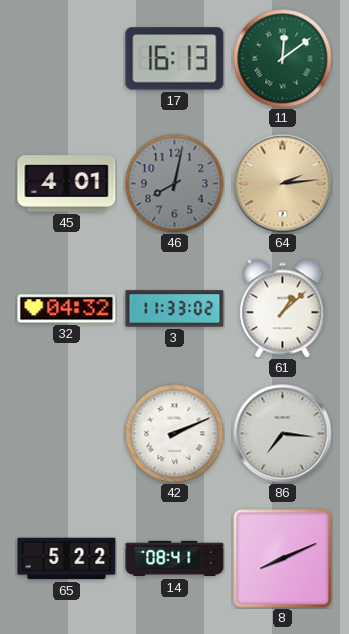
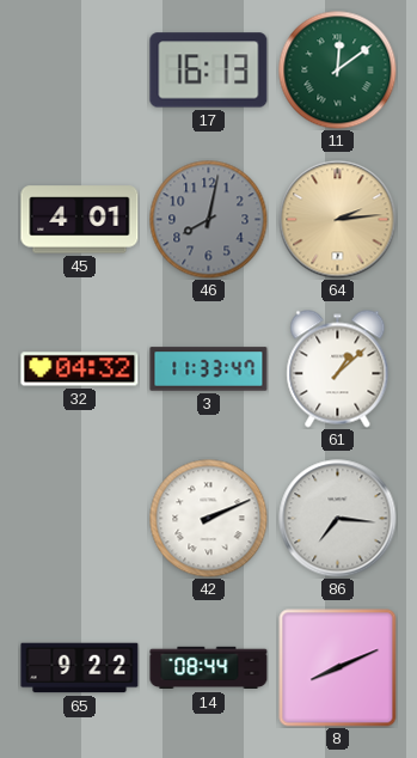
3: 11:33:02 -> 11:33:47 (209, 369)
65: 5:22 -> 9:22 (80, 668)
14: 08:41 -> 08:44 (209, 668)
